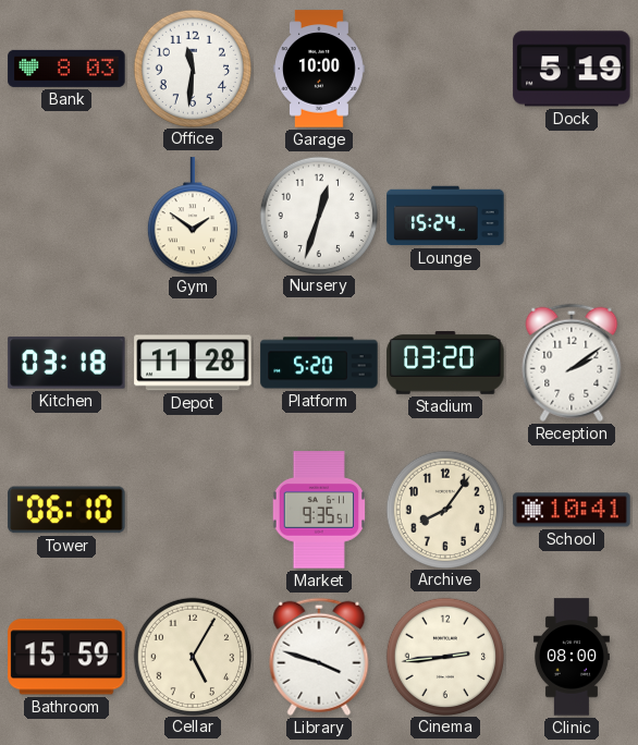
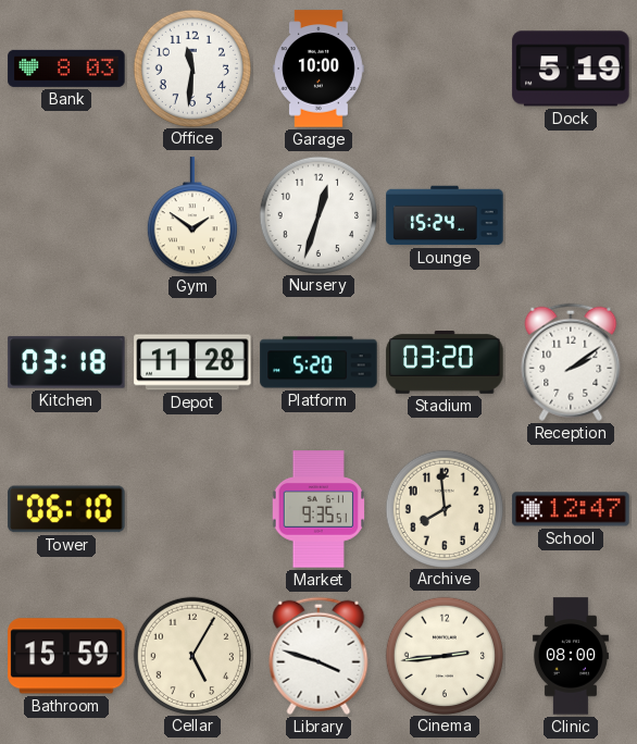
Archive: 8:06 -> 7:59 (444, 508)
School: 10:41 -> 12:47 (571, 509)
